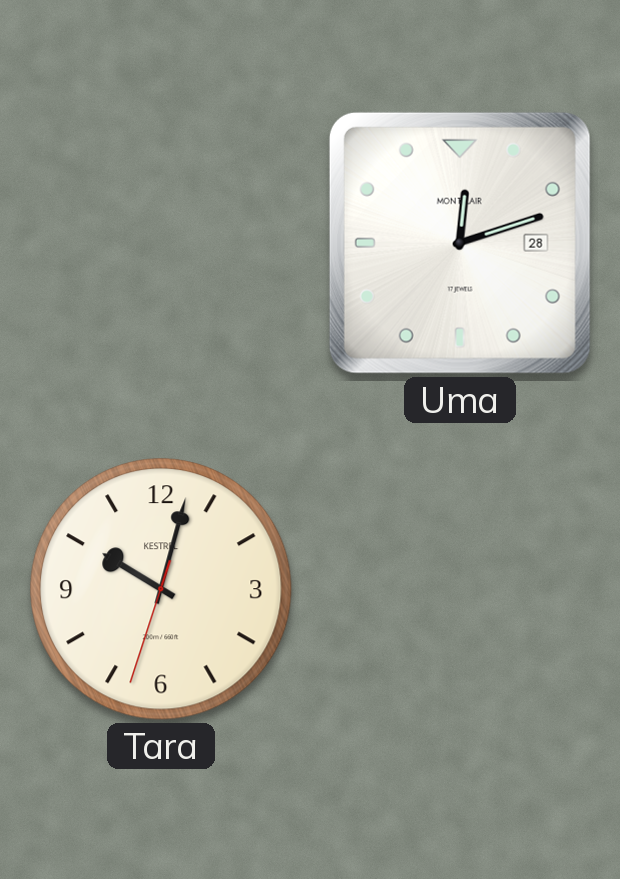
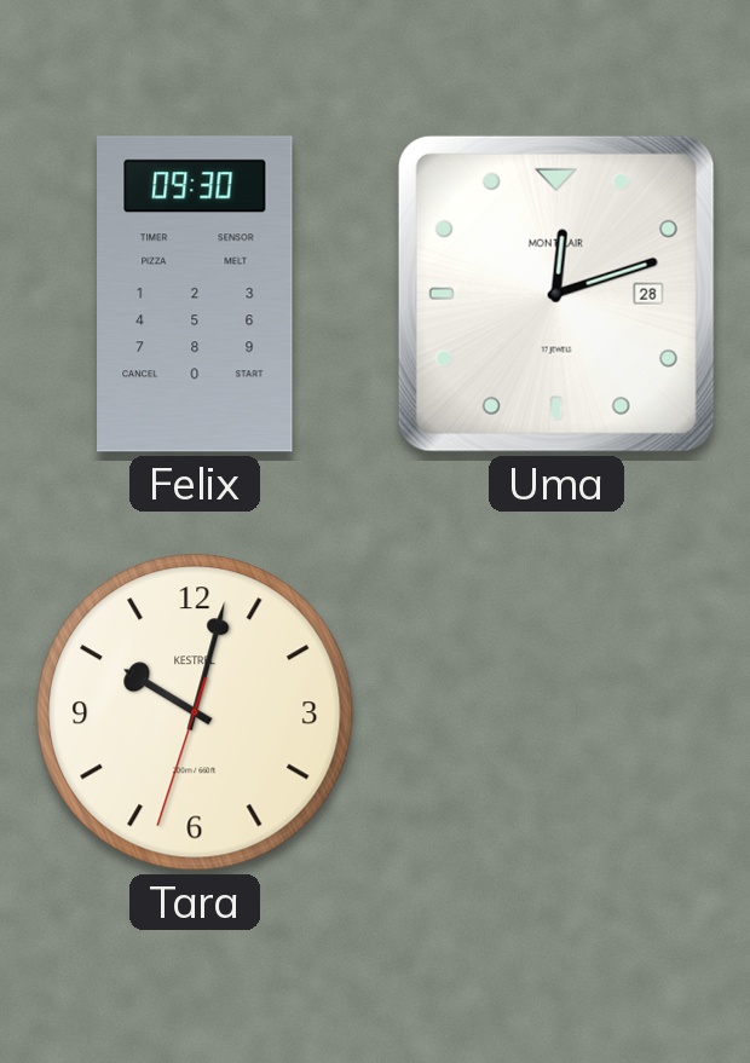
Felix: none -> 09:30 (195, 294)
